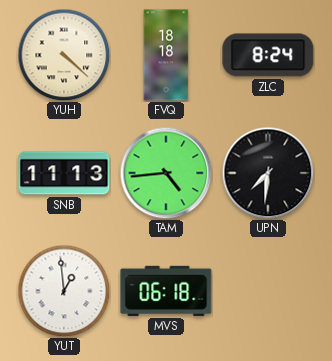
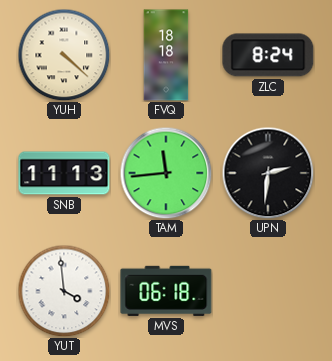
TAM: 4:44 -> 11:44 (166, 173)
UPN: 7:31 -> 2:31 (268, 173)
YUT: 12:59 -> 3:59 (64, 291)
